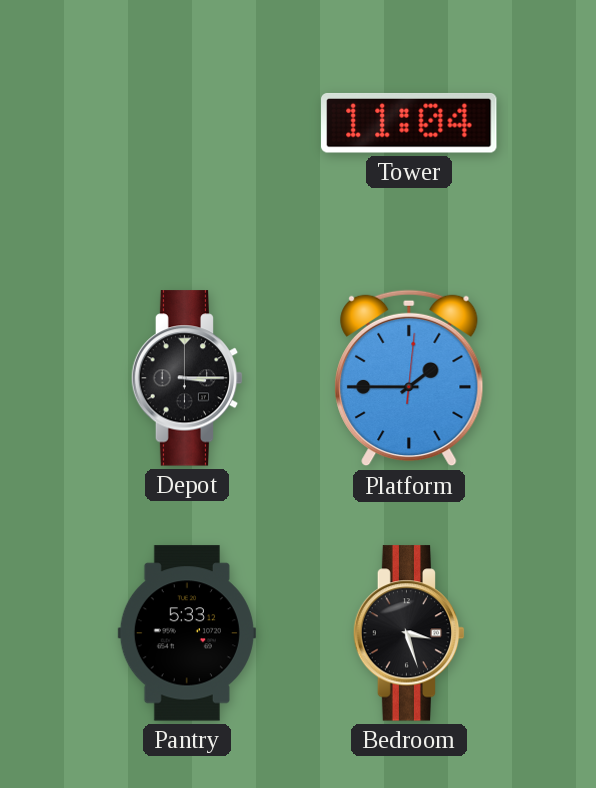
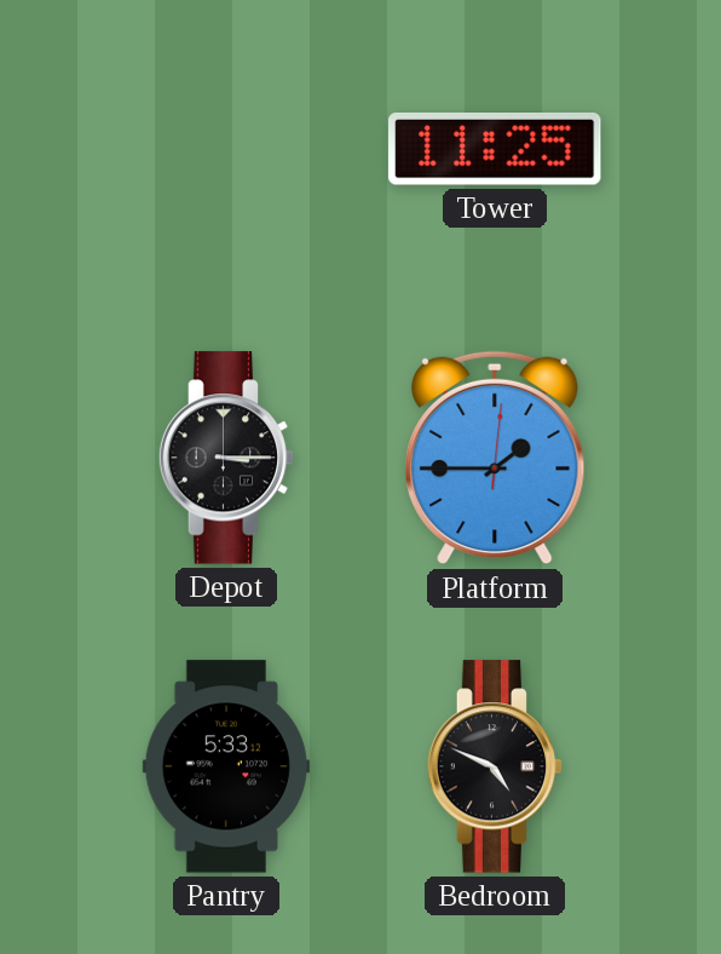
Tower: 11:04 -> 11:25 (496, 149)
Bedroom: 3:27 -> 4:49 (495, 766)
